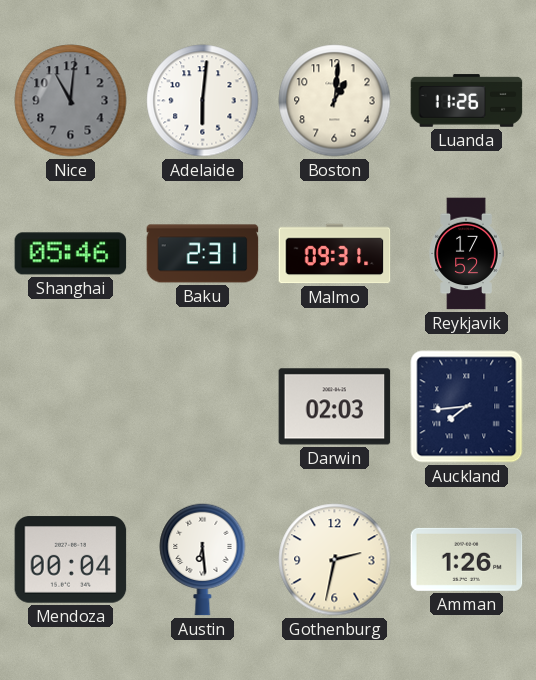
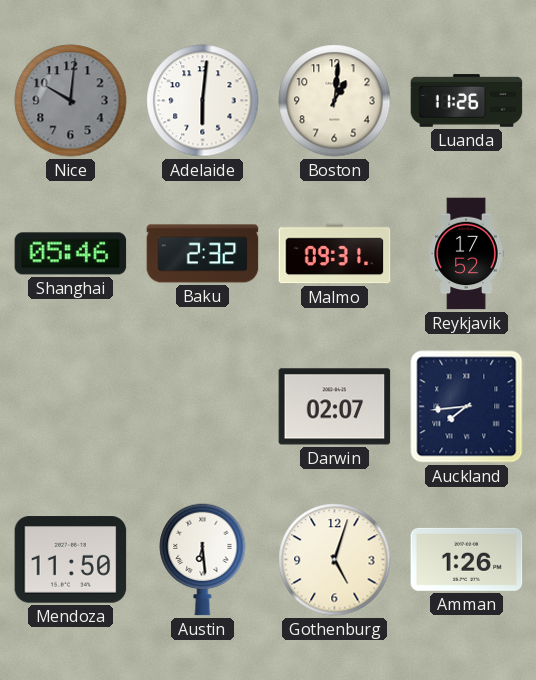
Nice: 11:01 -> 10:01 (71, 101)
Baku: 2:31 -> 2:32 (203, 254)
Darwin: 02:03 -> 02:07 (335, 407)
Mendoza: 00:04 -> 11:50 (71, 560)
Gothenburg: 2:32 -> 5:03 (335, 560)
